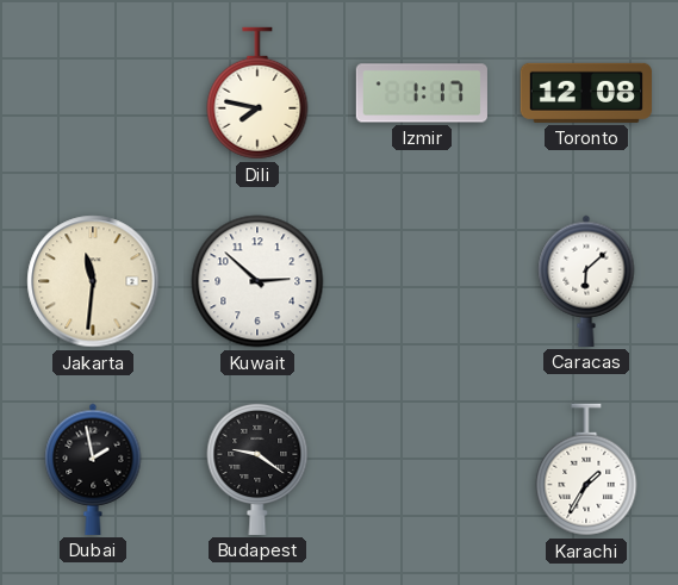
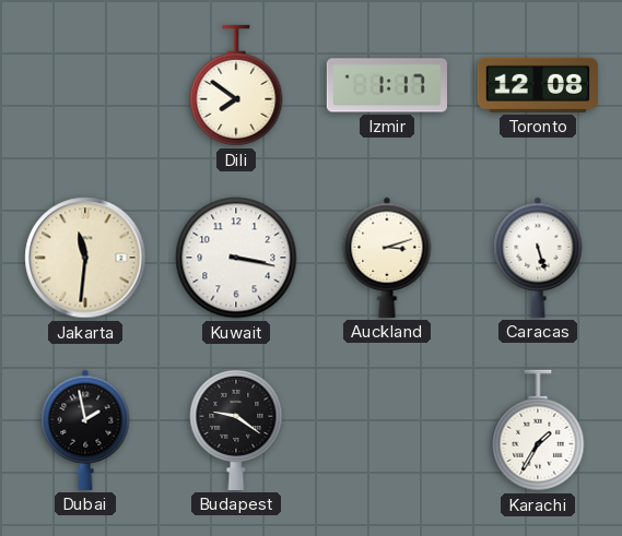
Dili: 7:47 -> 7:51 (236, 85)
Kuwait: 2:52 -> 3:17 (236, 258)
Auckland: none -> 3:12 (387, 258)
Caracas: 6:08 -> 5:27 (538, 258)
